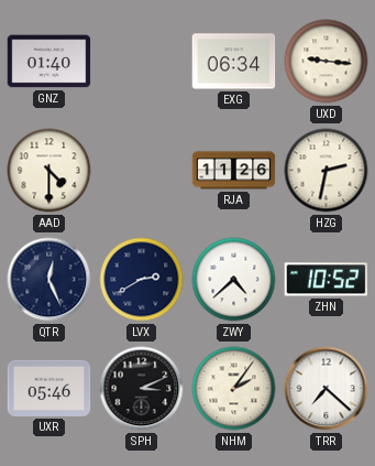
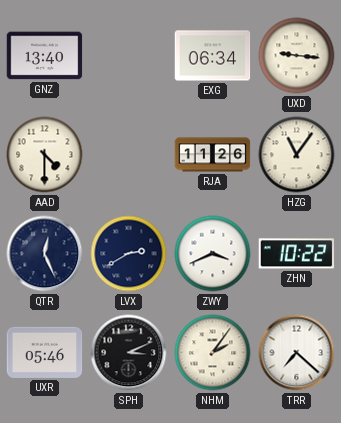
GNZ: 01:40 -> 13:40 (45, 56)
HZG: 2:32 -> 11:06 (297, 155)
ZWY: 4:38 -> 3:41 (213, 254)
ZHN: 10:52 -> 10:22 (297, 254)
